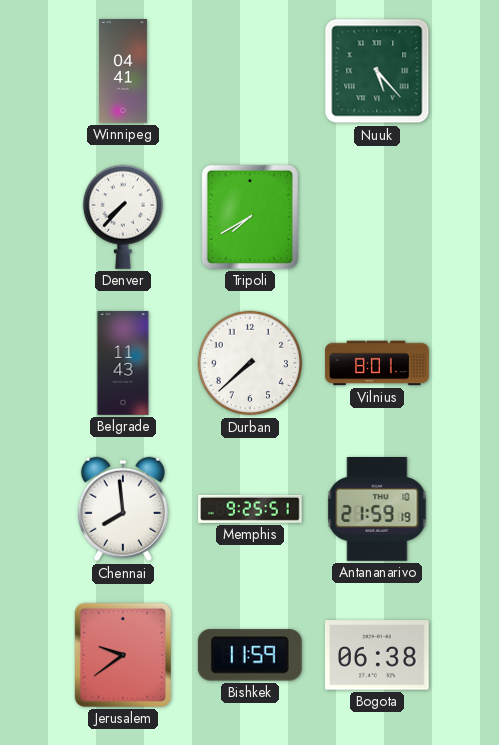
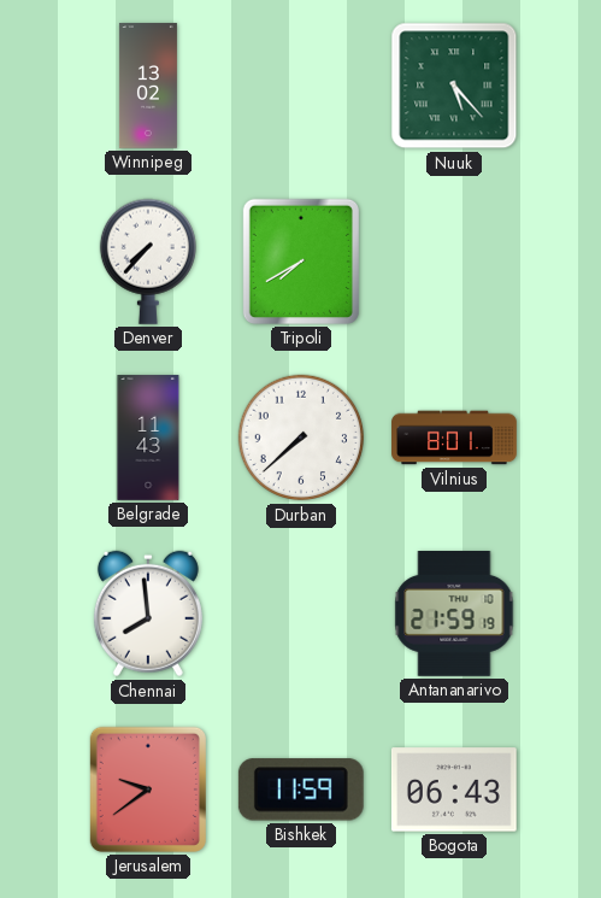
Winnipeg: 04:41 -> 13:02 (148, 86)
Memphis: 9:25 -> none (251, 509)
Bogota: 06:38 -> 06:43 (454, 790)
